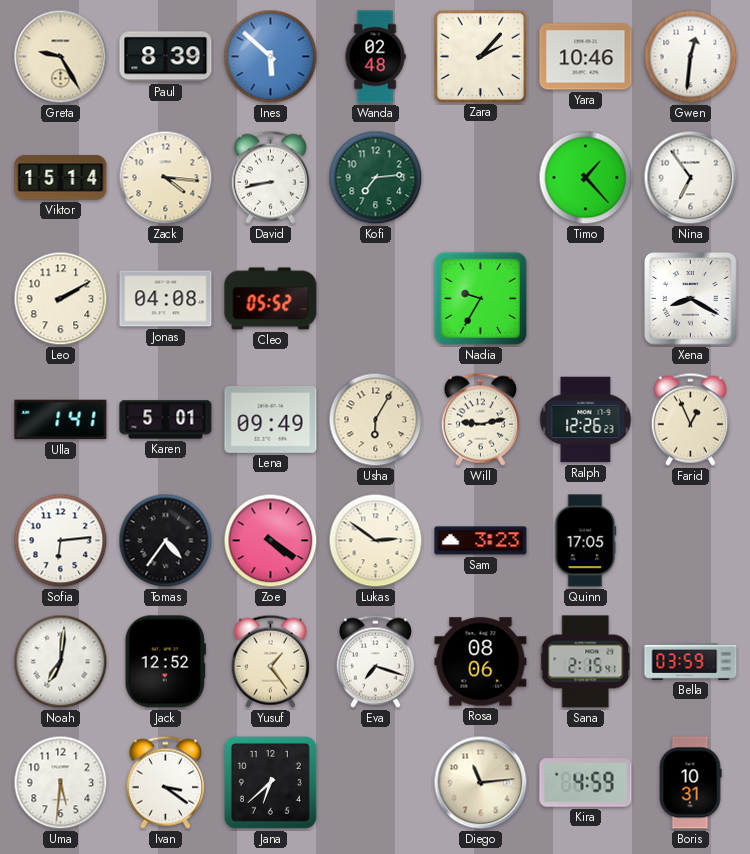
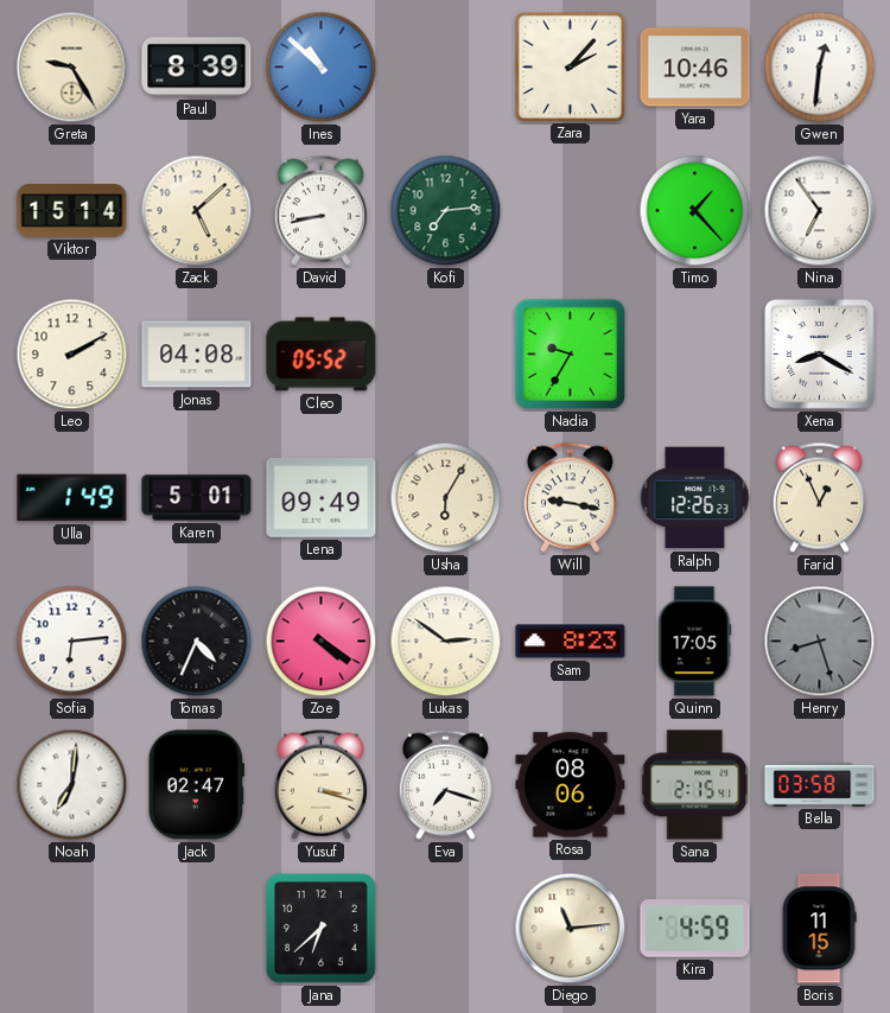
Ines: 5:52 -> 10:52 (322, 68)
Wanda: 02:48 -> none (375, 57)
Zack: 4:16 -> 5:08 (197, 211)
Ulla: 1:41 -> 1:49 (72, 498)
Will: 9:13 -> 9:17 (570, 497)
Tomas: 4:36 -> 4:34 (197, 642)
Sam: 3:23 -> 8:23 (571, 642)
Henry: none -> 8:27 (820, 642)
Jack: 12:52 -> 02:47 (196, 785)
Yusuf: 1:24 -> 3:18 (320, 784)
Bella: 03:59 -> 03:58 (820, 785)
Uma: 5:31 -> none (61, 783)
Ivan: 3:21 -> none (165, 782)
Boris: 10:31 -> 11:15 (819, 929)
